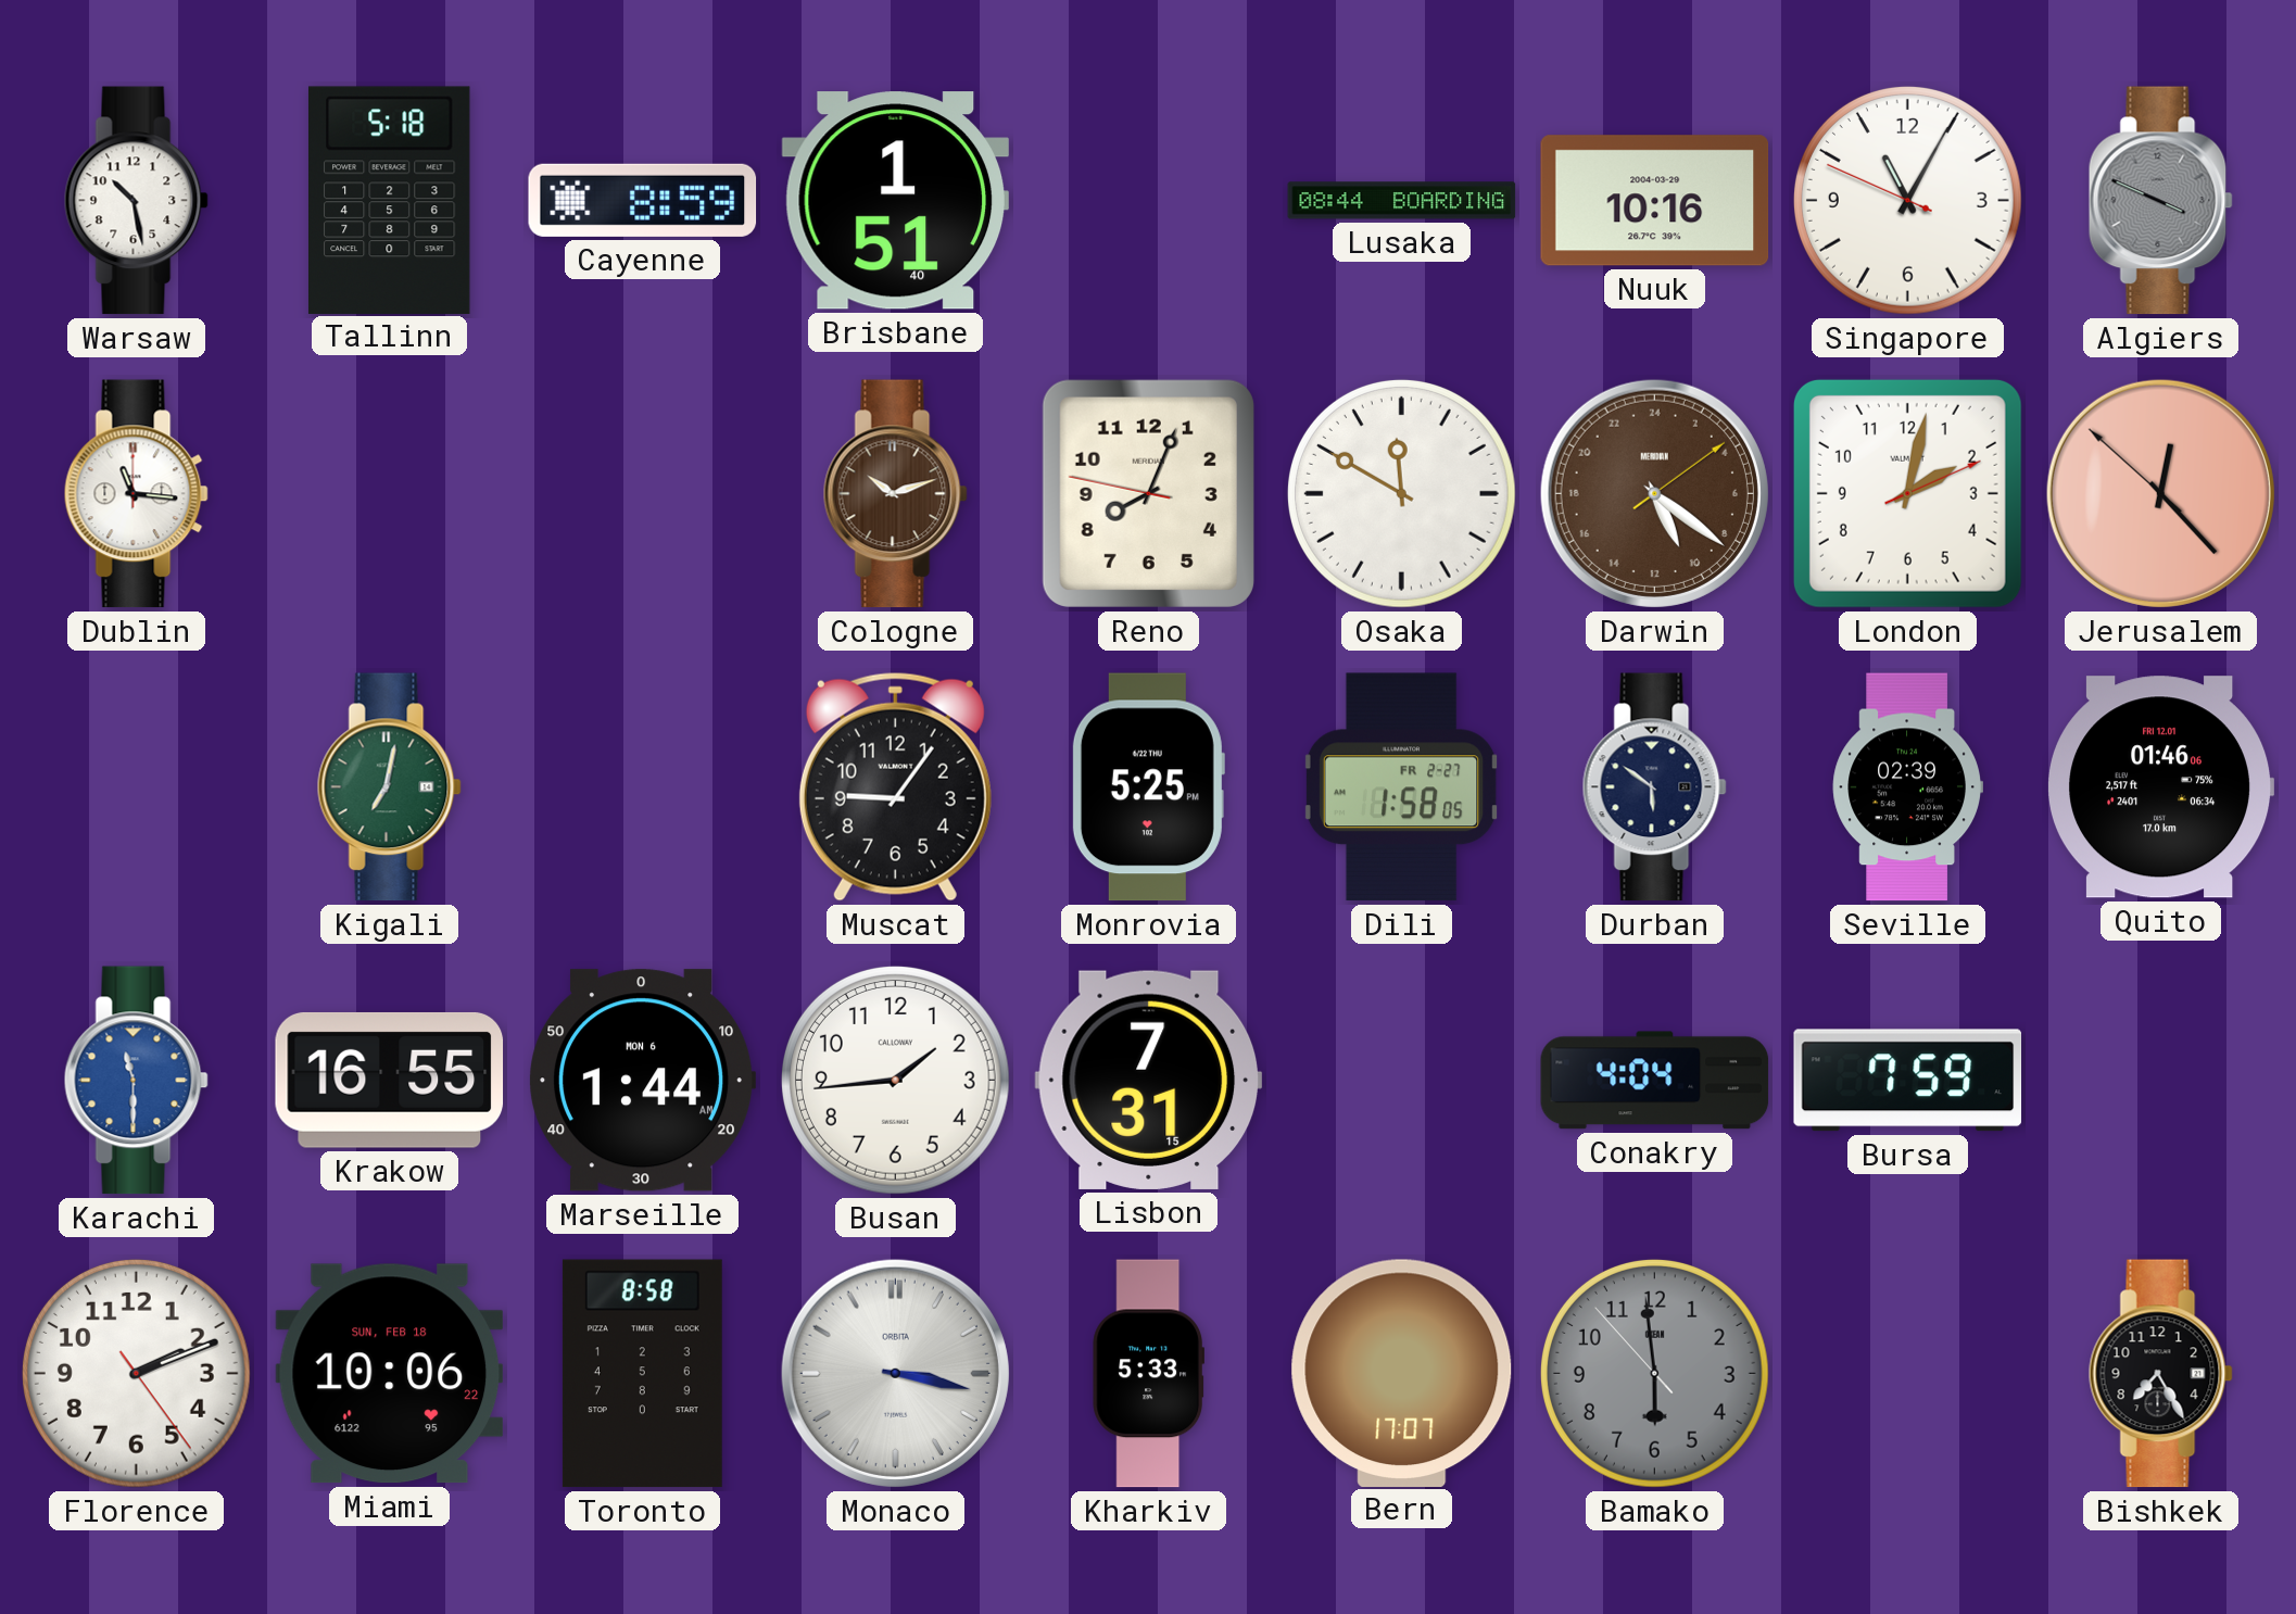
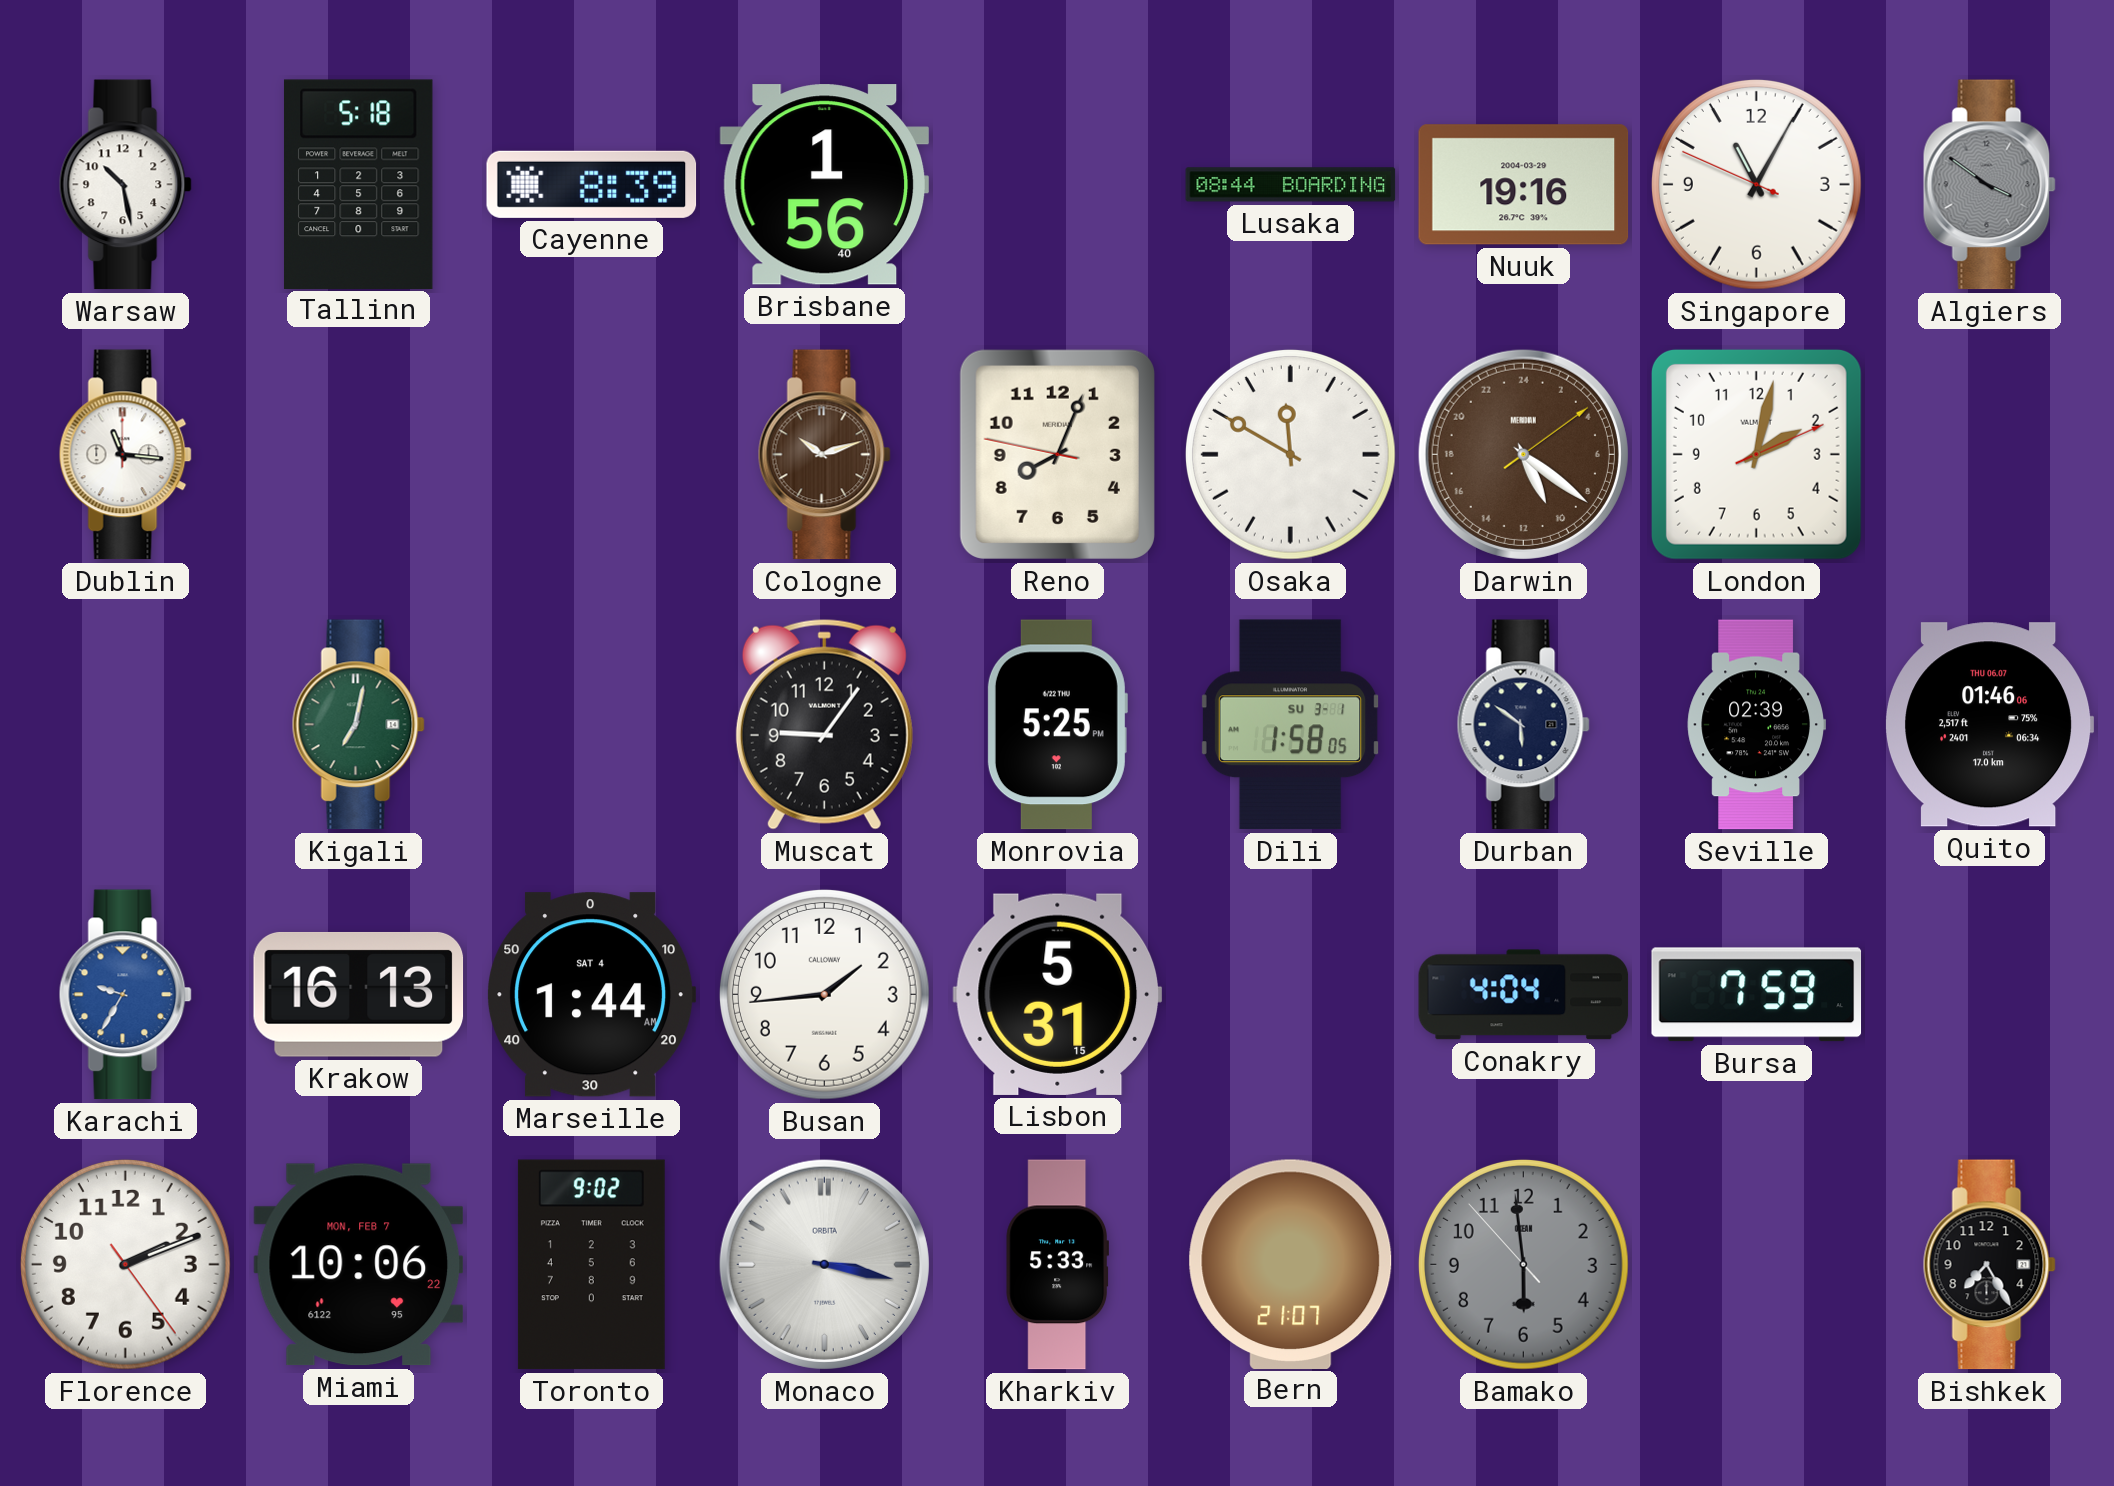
Cayenne: 8:59 -> 8:39 (592, 184)
Brisbane: 1:51 -> 1:56 (824, 185)
Nuuk: 10:16 -> 19:16 (1524, 185)
Algiers: 3:49 -> 3:51 (1989, 185)
Jerusalem: 12:22 -> none (2160, 493)
Dili date: FR 2-27 -> SU 3-1 (1291, 725)
Quito date: FRI 12.01 -> THU 06.07 (1990, 725)
Karachi: 11:30 -> 9:35 (125, 995)
Krakow: 16:55 -> 16:13 (359, 994)
Marseille date: MON 6 -> SAT 4 (592, 995)
Lisbon: 7:31 -> 5:31 (1058, 994)
Miami date: SUN, FEB 18 -> MON, FEB 7 (359, 1265)
Toronto: 8:58 -> 9:02 (591, 1265)
Bern: 17:07 -> 21:07 (1291, 1264)
